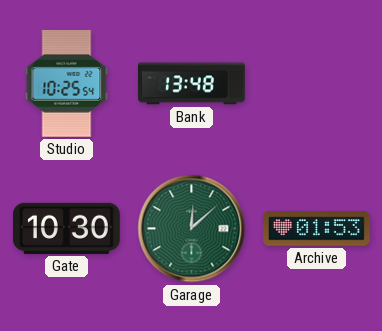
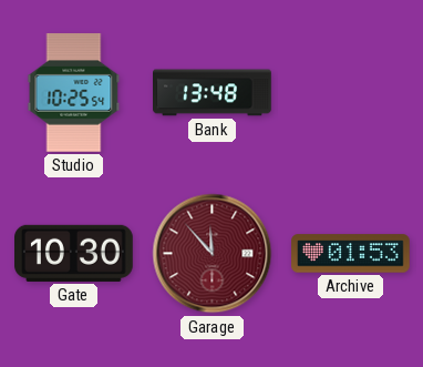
Garage: 12:08 -> 11:53 (213, 254)
Garage dial: green -> burgundy (213, 254)
